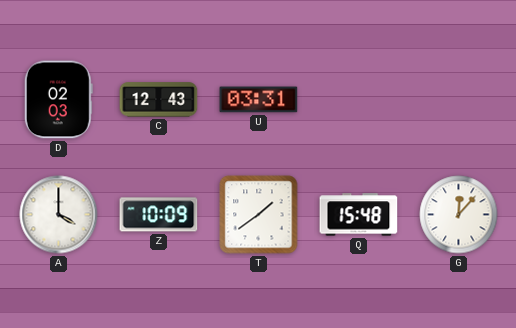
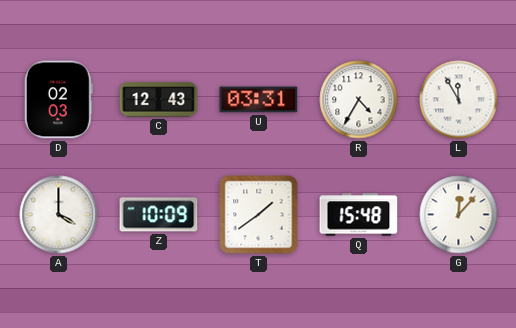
R: none -> 4:35 (359, 100)
L: none -> 11:55 (459, 100)
